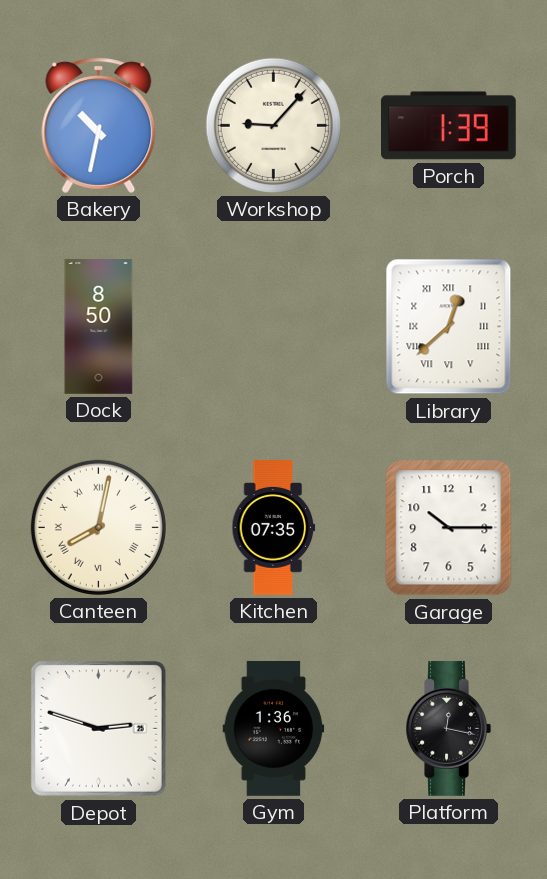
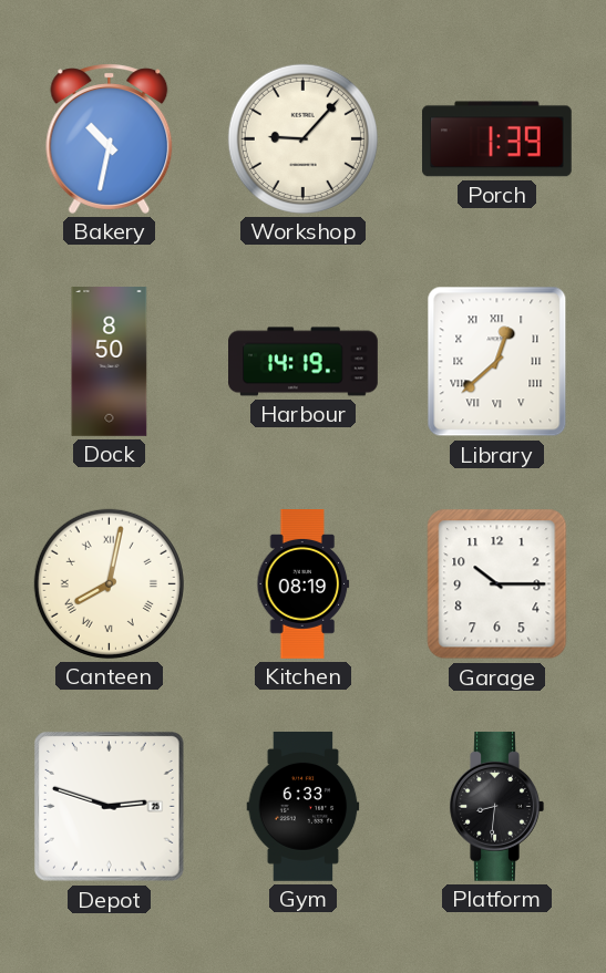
Harbour: none -> 14:19 (304, 362)
Kitchen: 07:35 -> 08:19 (304, 584)
Gym: 1:36 -> 6:33 (304, 807)
Platform: 12:17 -> 8:31 (496, 806)
